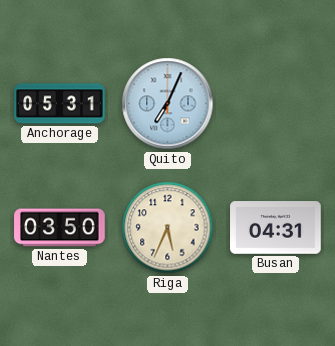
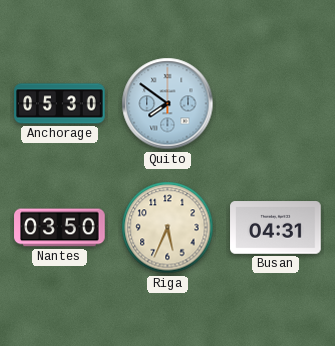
Anchorage: 05:31 -> 05:30 (60, 104)
Quito: 7:04 -> 7:51 (168, 104)
